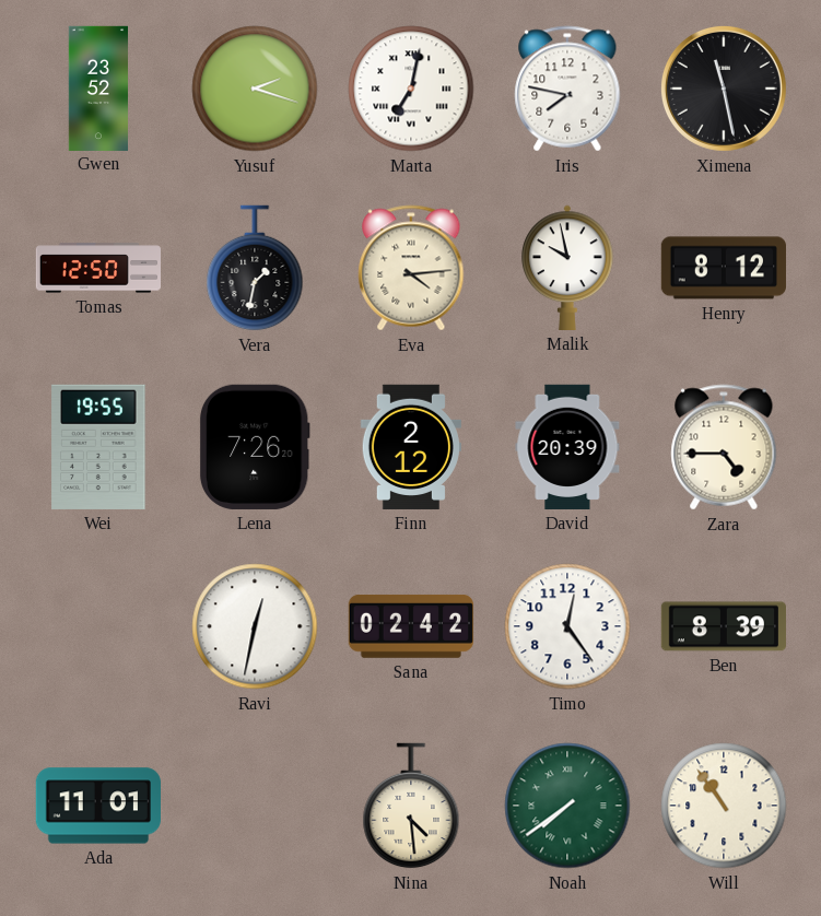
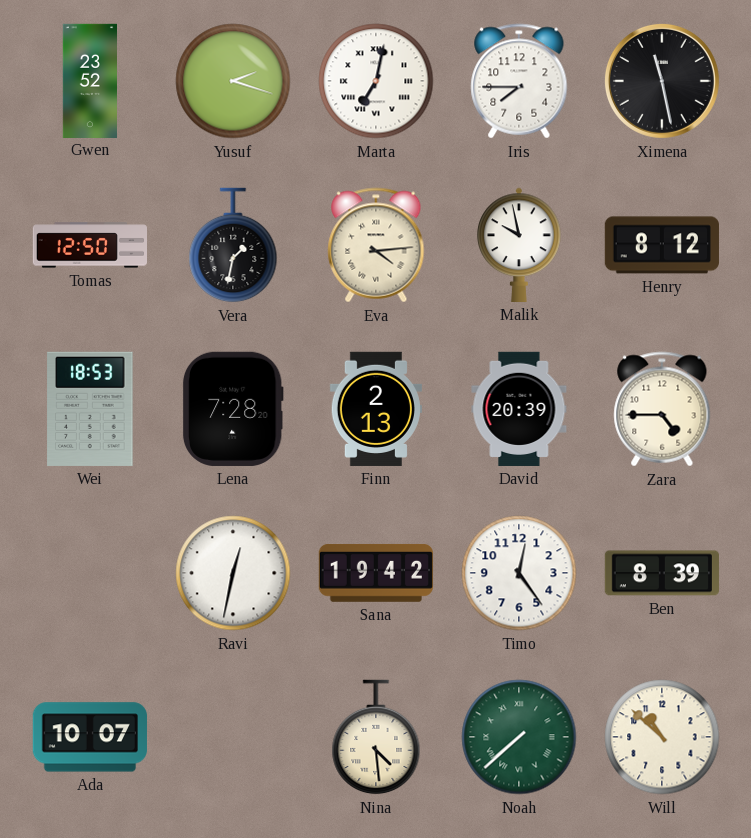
Iris: 7:47 -> 7:45 (519, 81)
Wei: 19:55 -> 18:53 (90, 409)
Lena: 7:26 -> 7:28 (233, 409)
Finn: 2:12 -> 2:13 (376, 409)
Sana: 02:42 -> 19:42 (376, 573)
Ada: 11:01 -> 10:07 (90, 737)
Noah: 7:39 -> 7:38 (519, 737)
Will: 10:54 -> 10:52 (662, 737)
